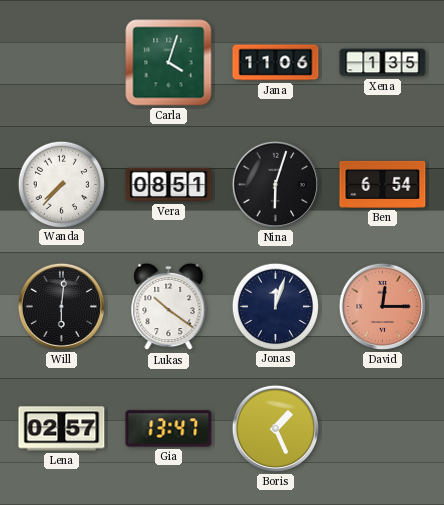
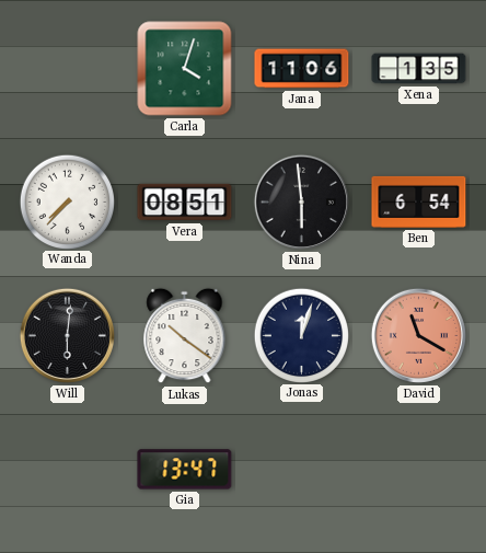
Nina: 6:03 -> 5:59 (301, 201)
David: 12:15 -> 11:20 (418, 335)
Lena: 02:57 -> none (62, 429)
Boris: 1:26 -> none (275, 428)
